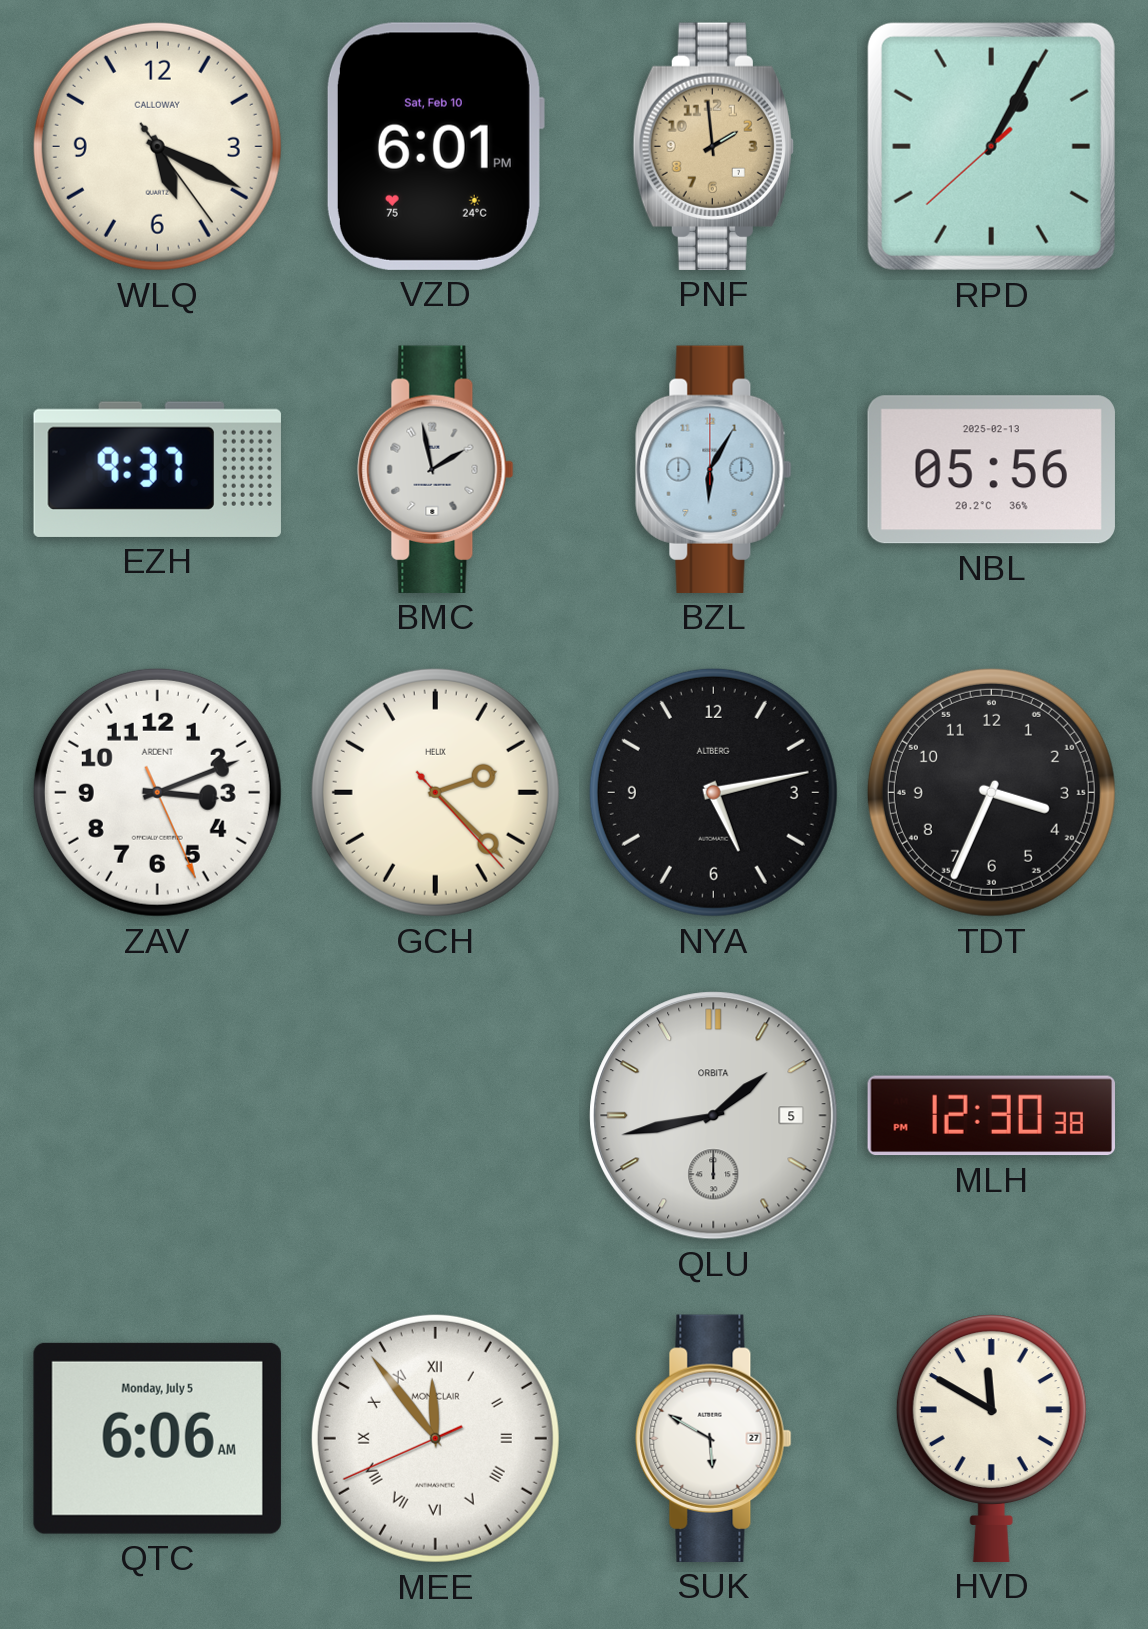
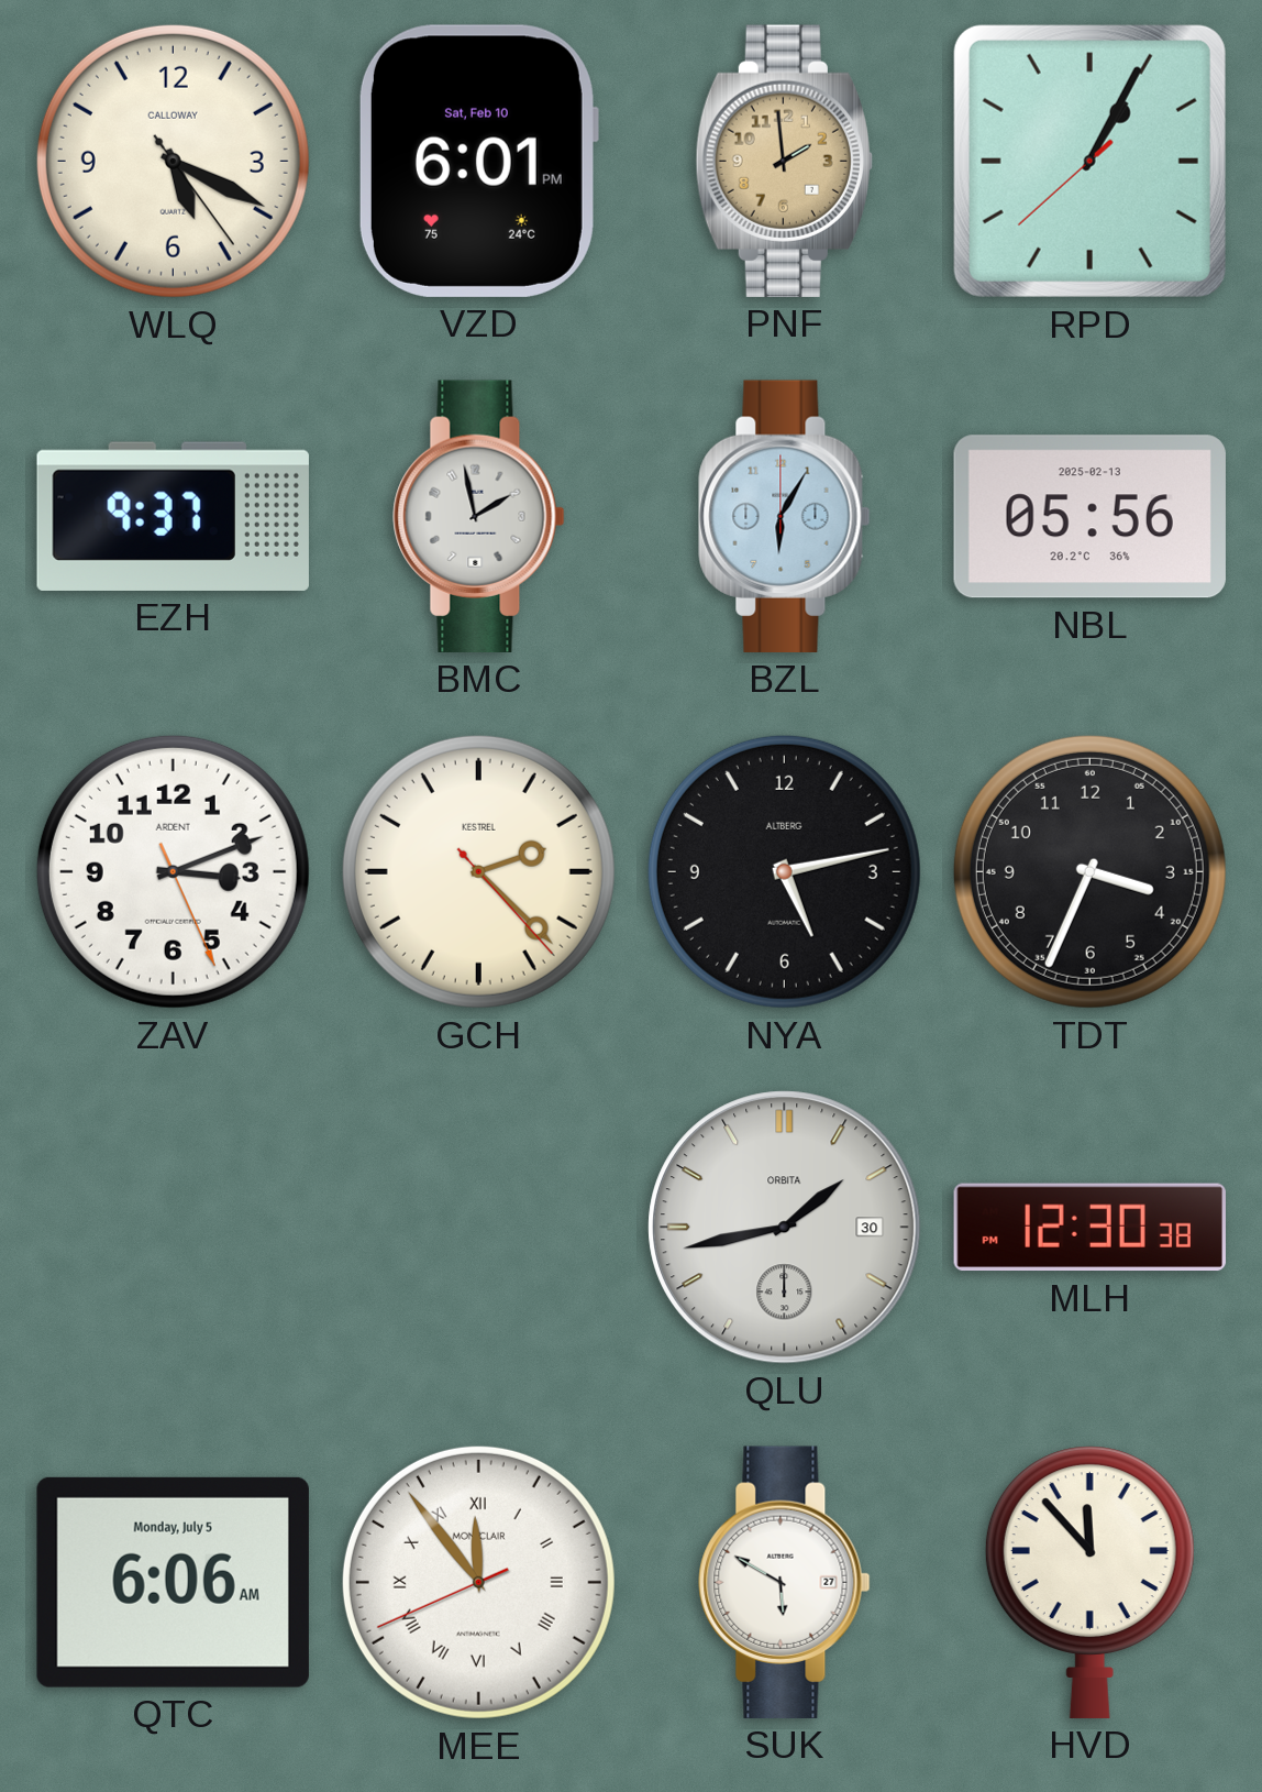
GCH brand: HELIX -> KESTREL (478, 871)
QLU date: 5 -> 30 (785, 1228)
HVD: 11:50 -> 11:53 (1089, 1582)
